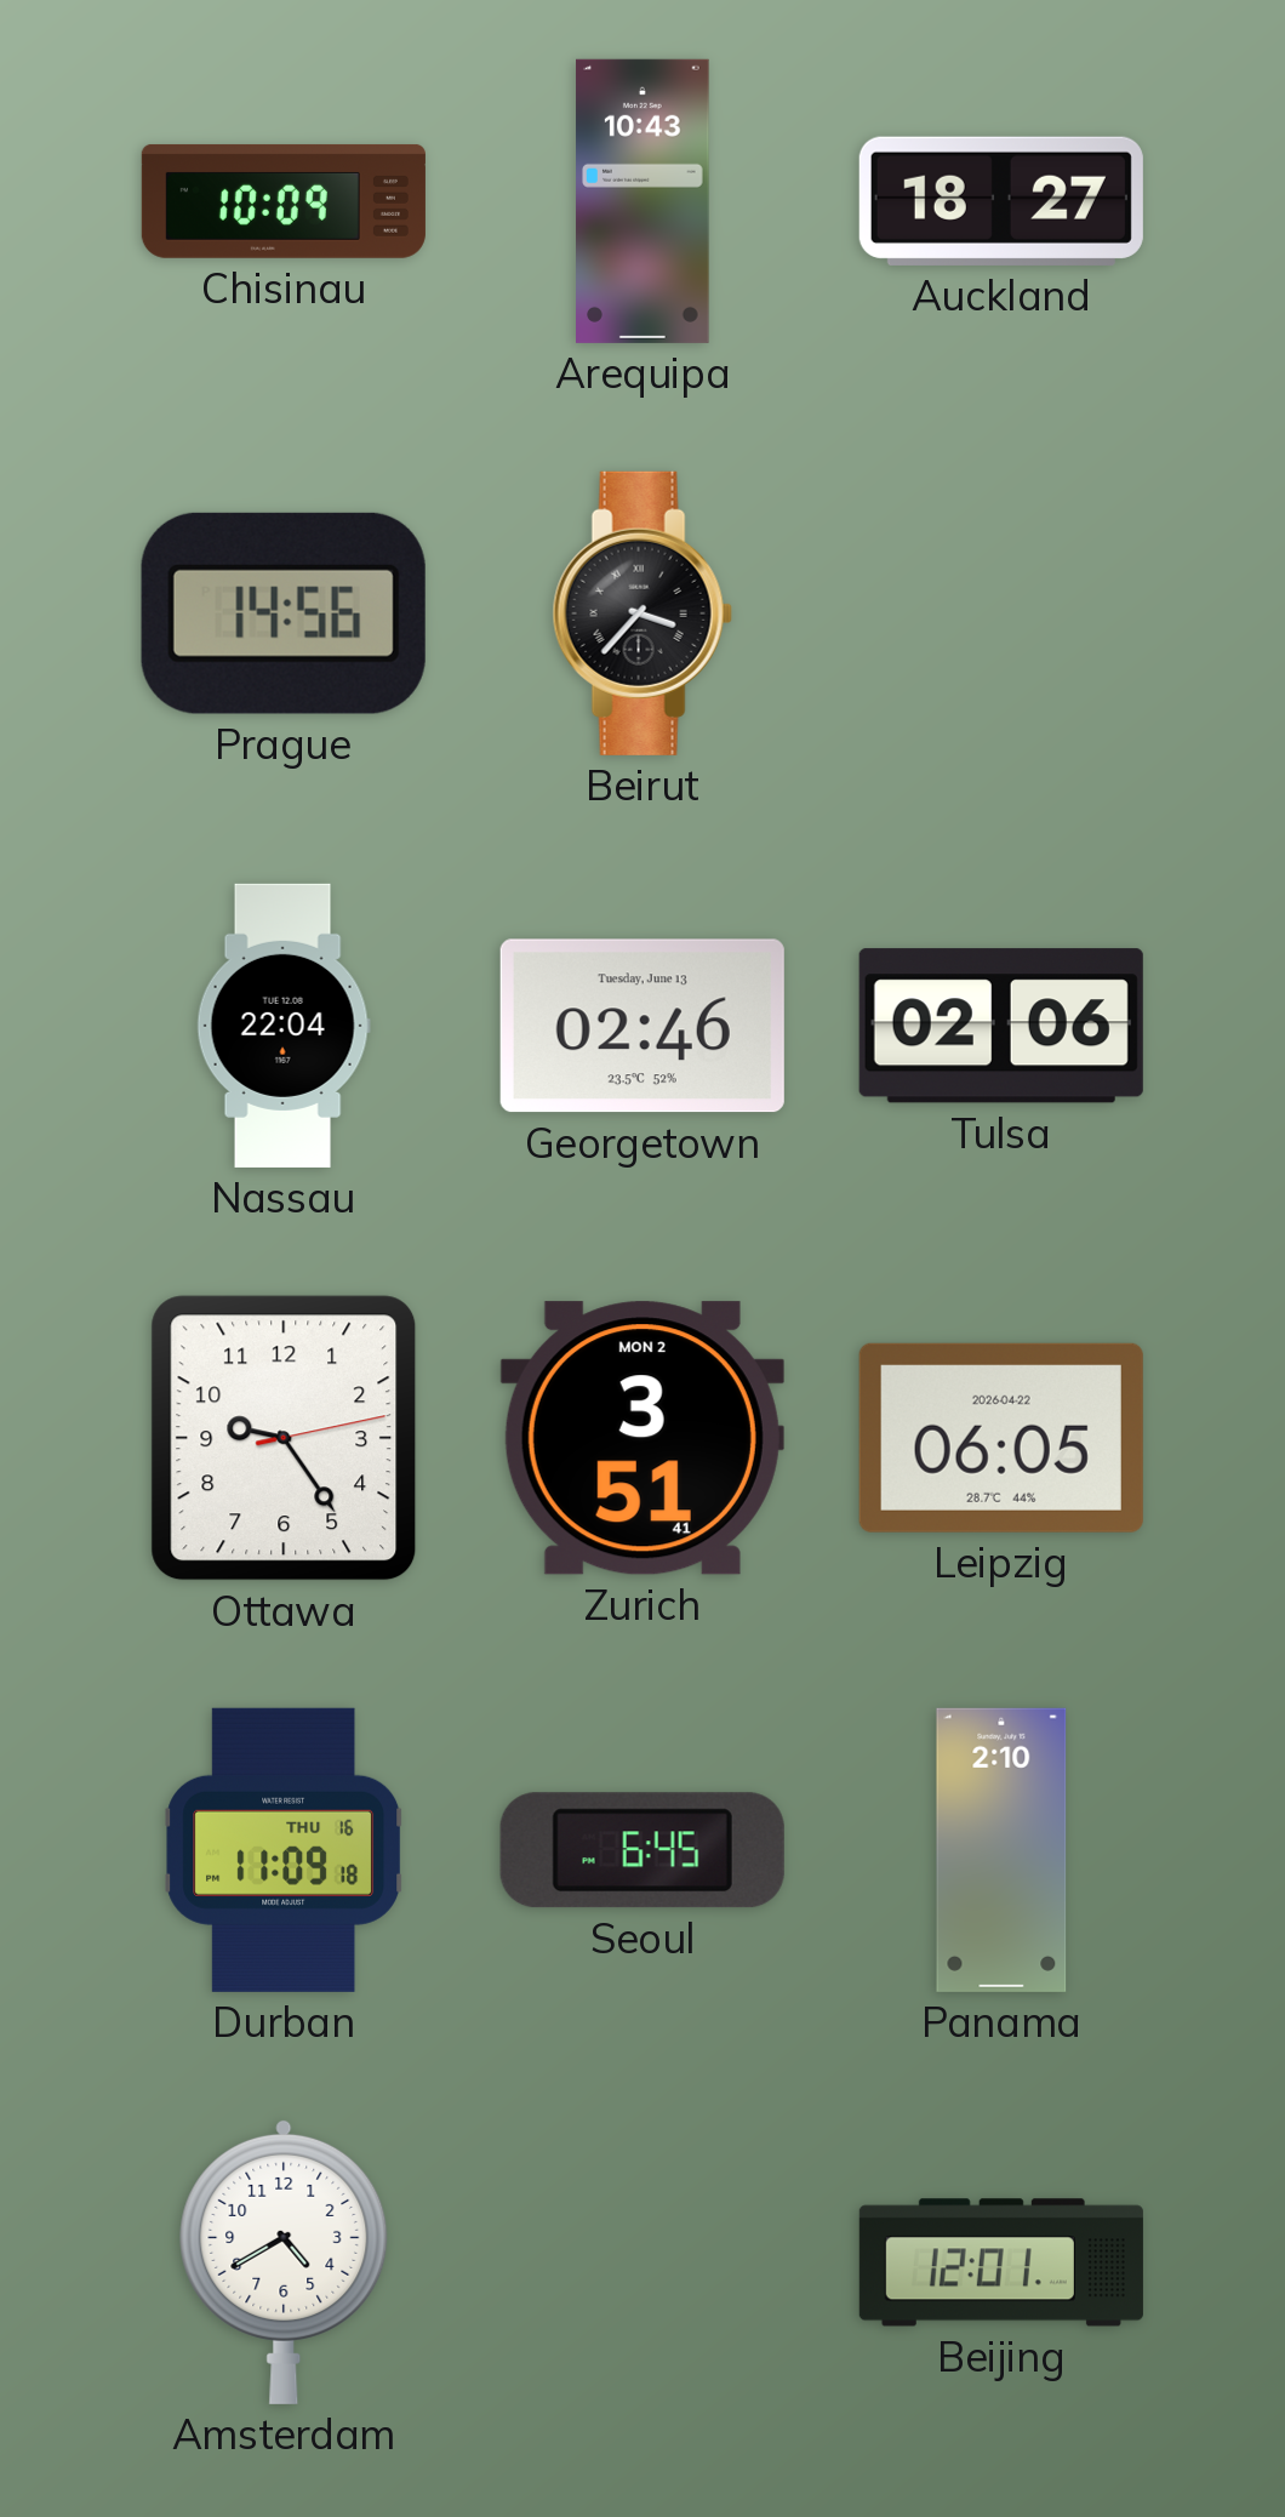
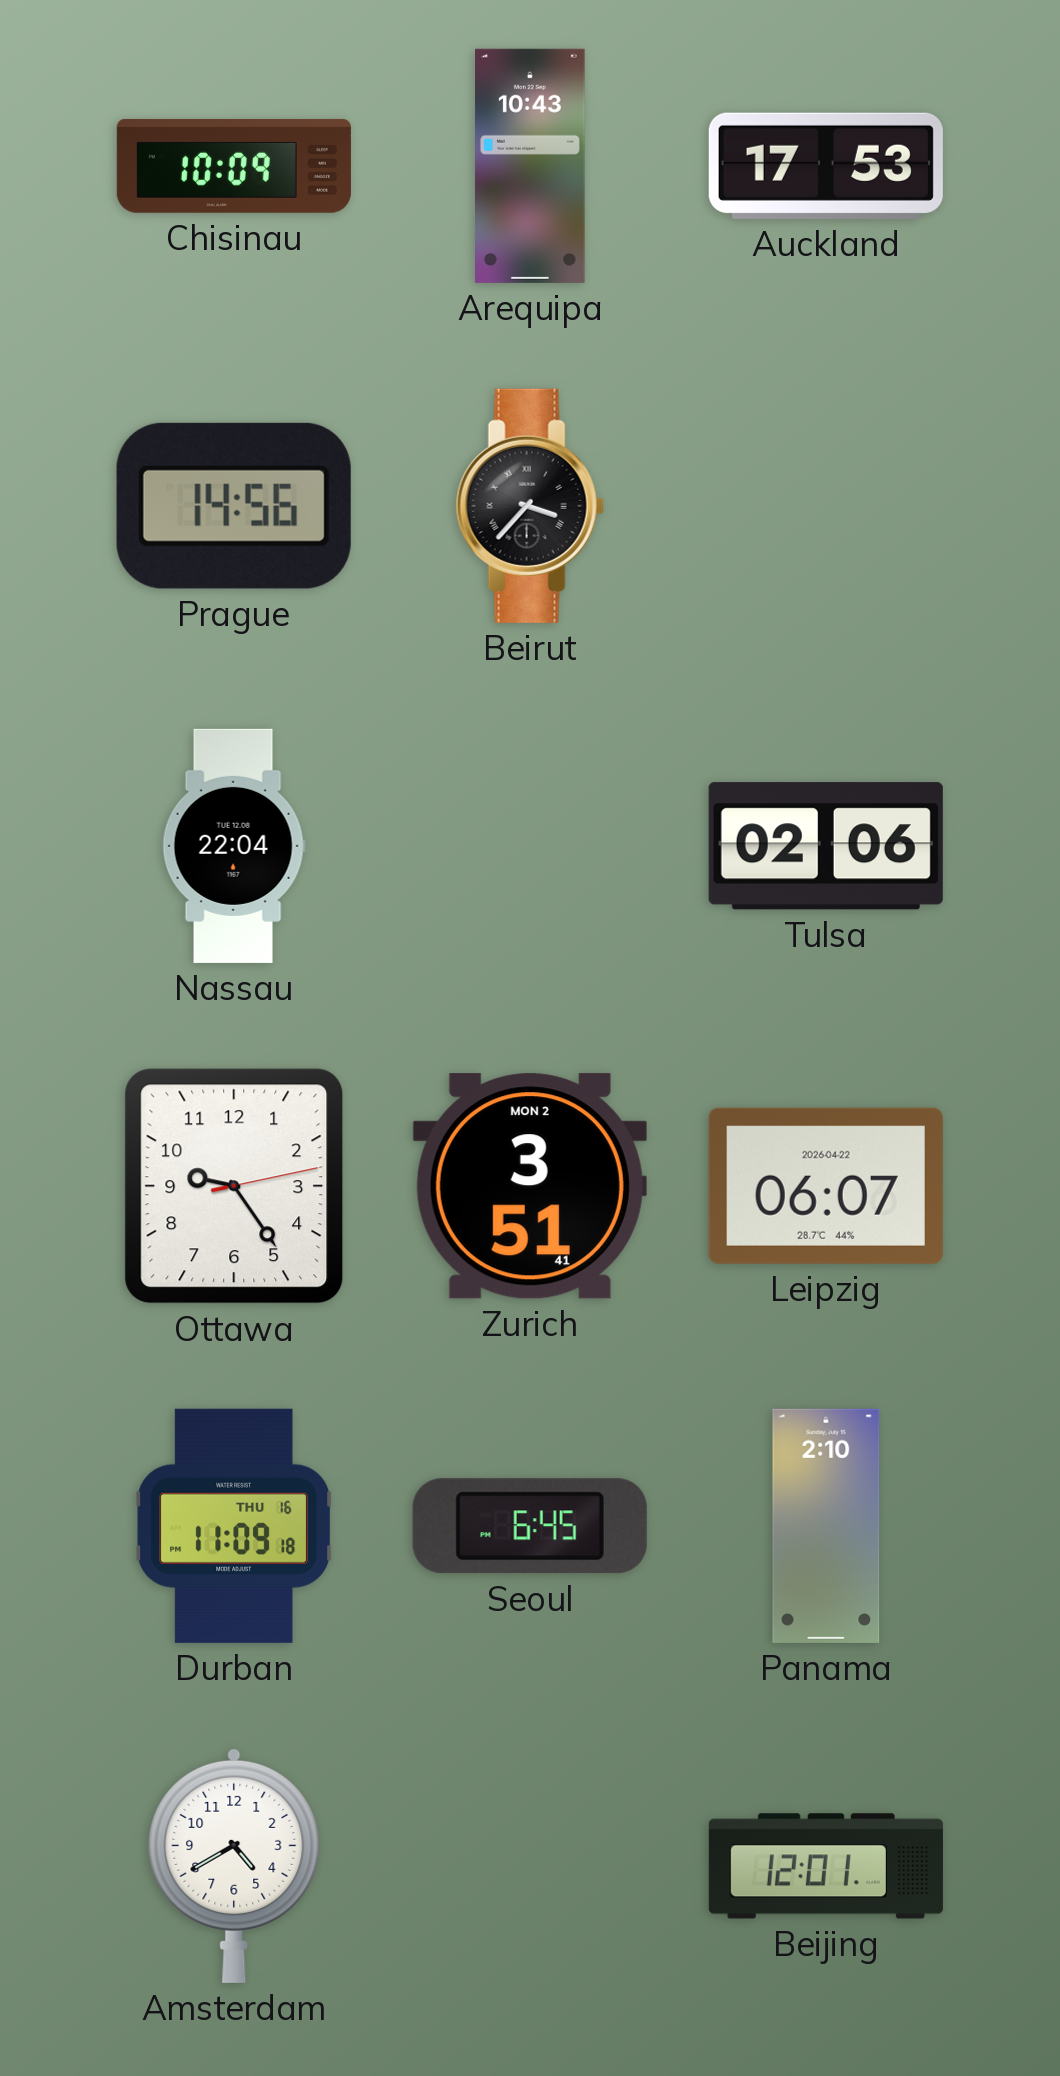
Auckland: 18:27 -> 17:53 (826, 166)
Georgetown: 02:46 -> none (642, 1026)
Leipzig: 06:05 -> 06:07 (826, 1186)
